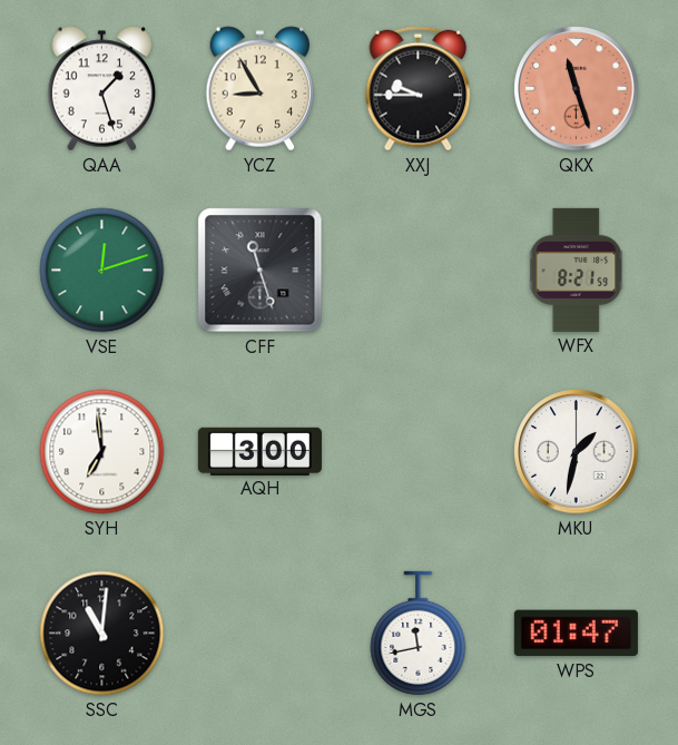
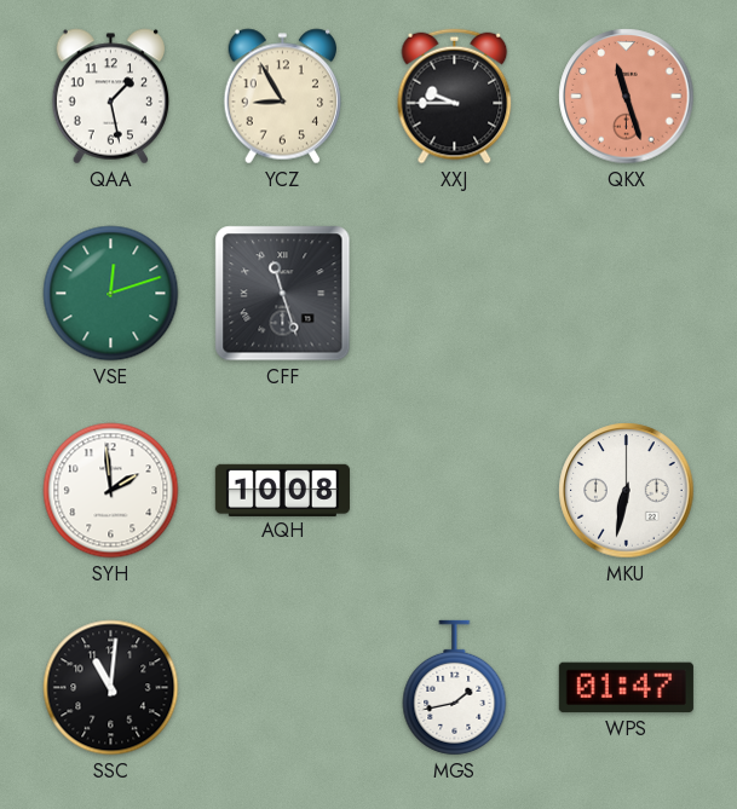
QAA: 1:27 -> 1:28 (111, 97)
WFX: 8:21 -> none (577, 269)
SYH: 6:59 -> 1:59 (111, 491)
AQH: 3:00 -> 10:08 (282, 490)
MKU: 1:32 -> 6:32 (627, 491)
MGS: 11:43 -> 1:43 (455, 688)
